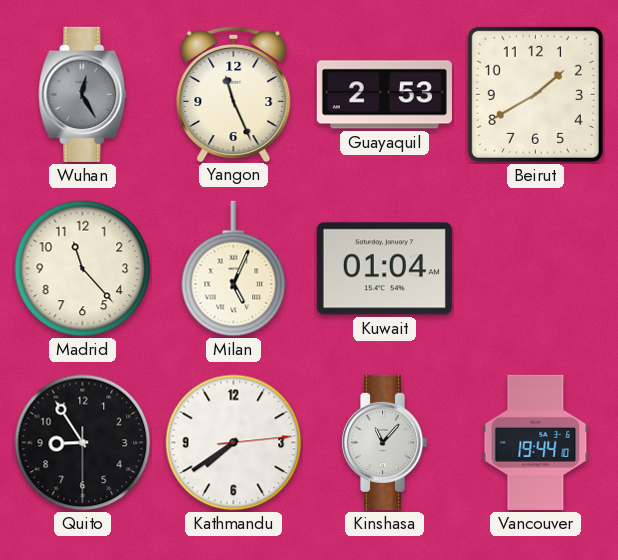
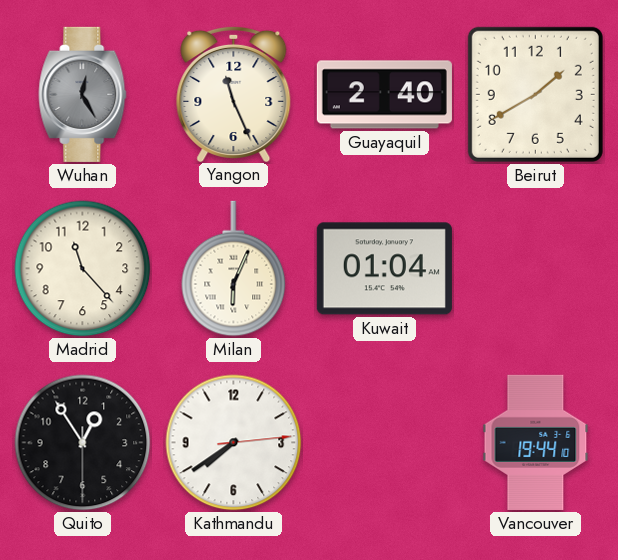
Guayaquil: 2:53 -> 2:40 (384, 95)
Milan: 5:04 -> 6:04 (234, 269)
Quito: 8:54 -> 12:54 (83, 443)
Kinshasa: 11:07 -> none (385, 442)
